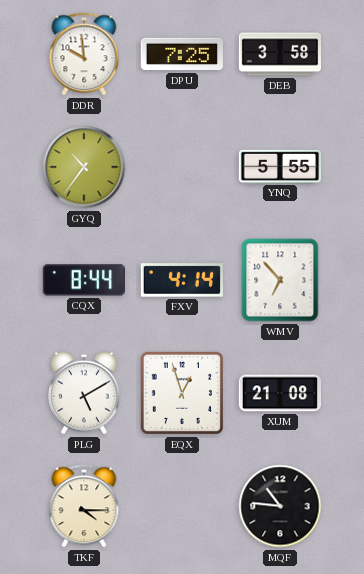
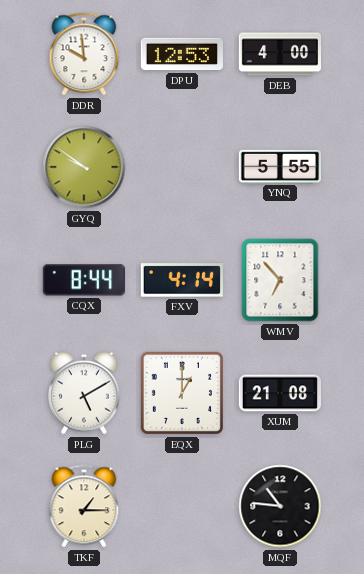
DPU: 7:25 -> 12:53 (181, 54)
DEB: 3:58 -> 4:00 (279, 54)
GYQ: 10:36 -> 9:51 (84, 167)
EQX: 12:57 -> 1:00 (182, 393)
TKF: 4:15 -> 1:15 (84, 506)
